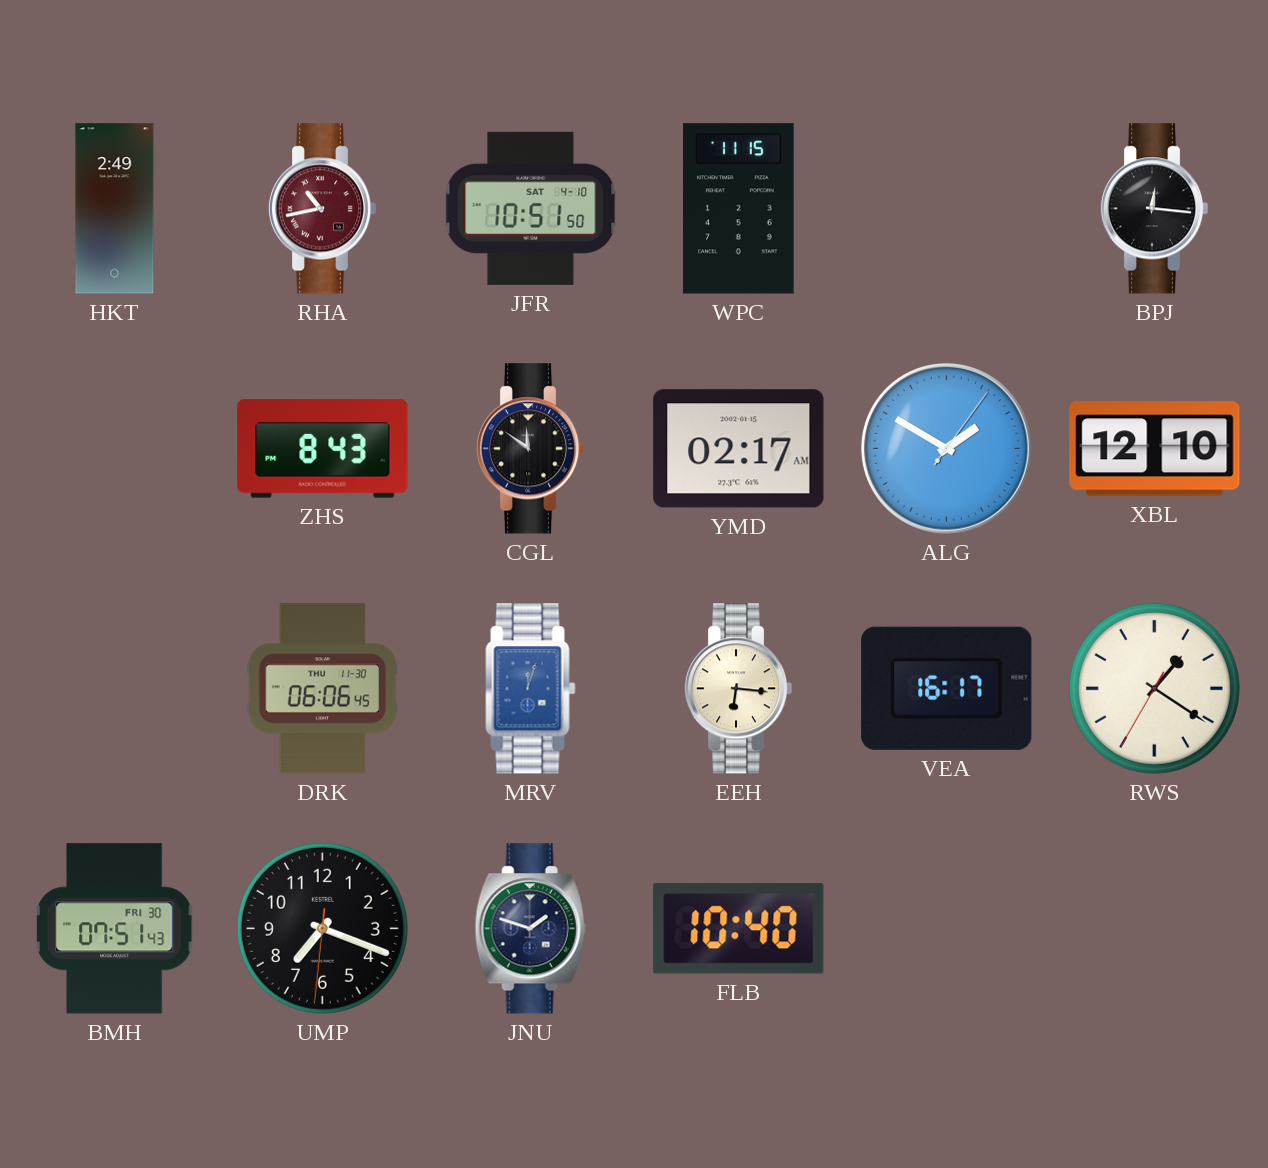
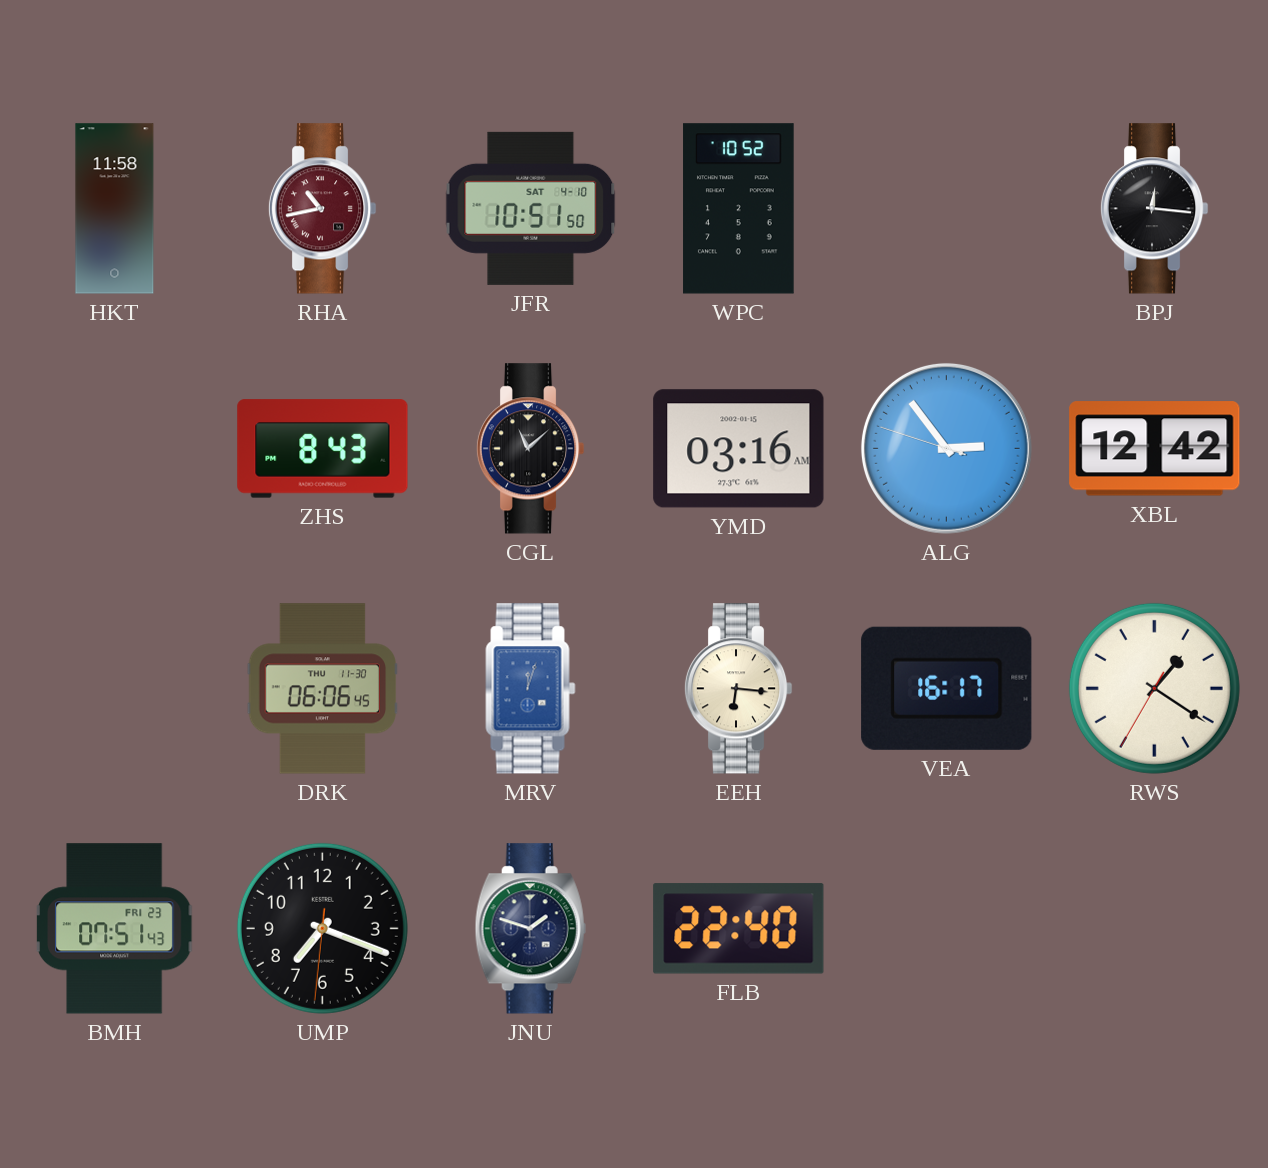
HKT: 2:49 -> 11:58 (115, 209)
WPC: 11:15 -> 10:52 (739, 209)
CGL: 11:51 -> 11:08 (530, 449)
YMD: 02:17 -> 03:16 (739, 449)
ALG: 1:50 -> 2:53 (946, 448)
XBL: 12:10 -> 12:42 (1155, 449)
BMH date: FRI 30 -> FRI 23 (115, 929)
FLB: 10:40 -> 22:40 (739, 929)
